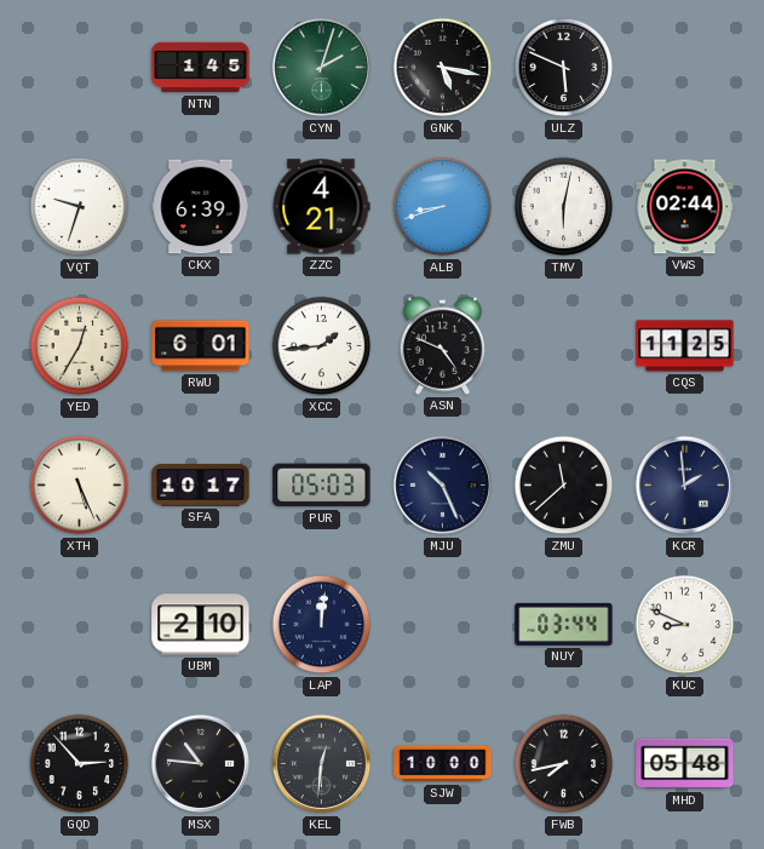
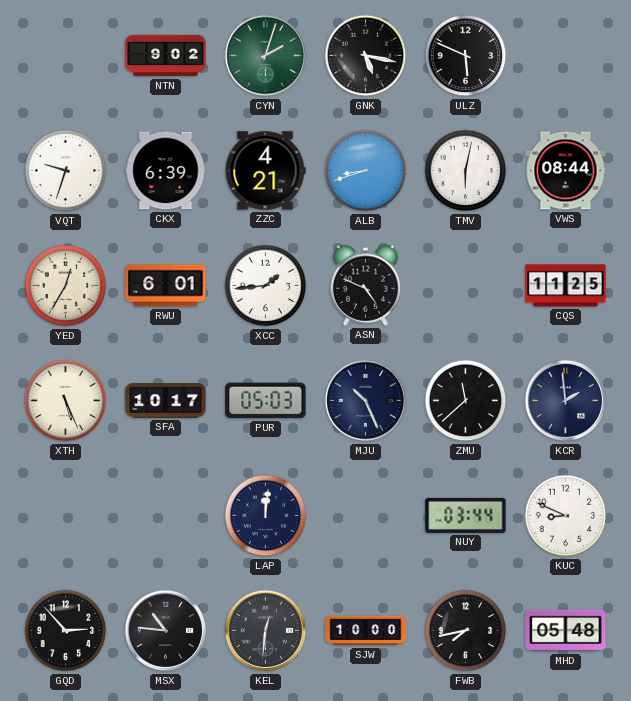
NTN: 1:45 -> 9:02 (166, 56)
VWS: 02:44 -> 08:44 (566, 171)
UBM: 2:10 -> none (201, 625)
